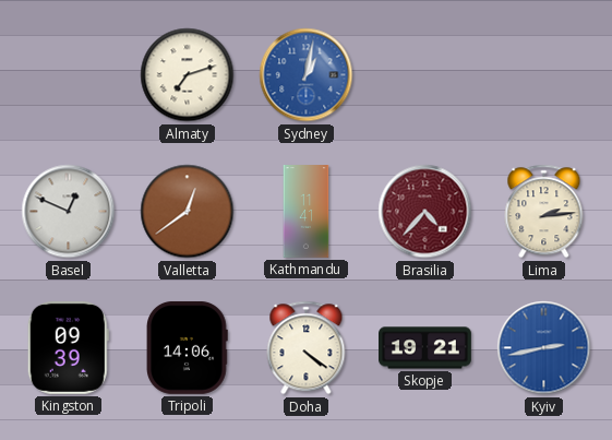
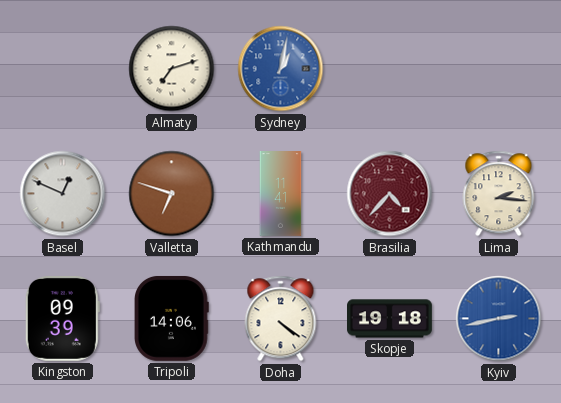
Valletta: 12:39 -> 6:48 (172, 194)
Lima: 2:14 -> 2:16 (499, 194)
Skopje: 19:21 -> 19:18 (390, 319)
